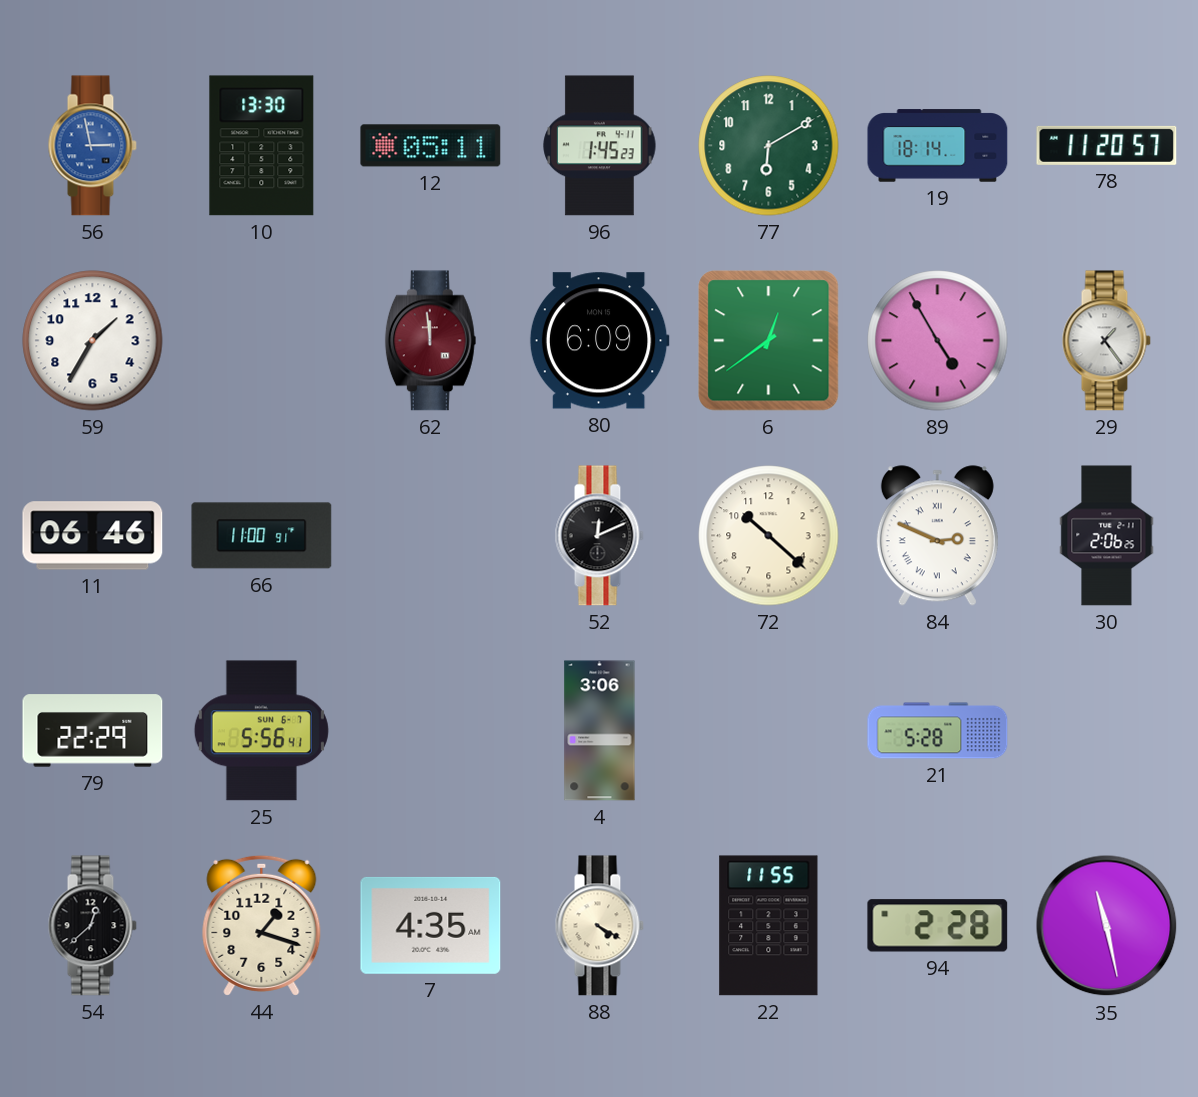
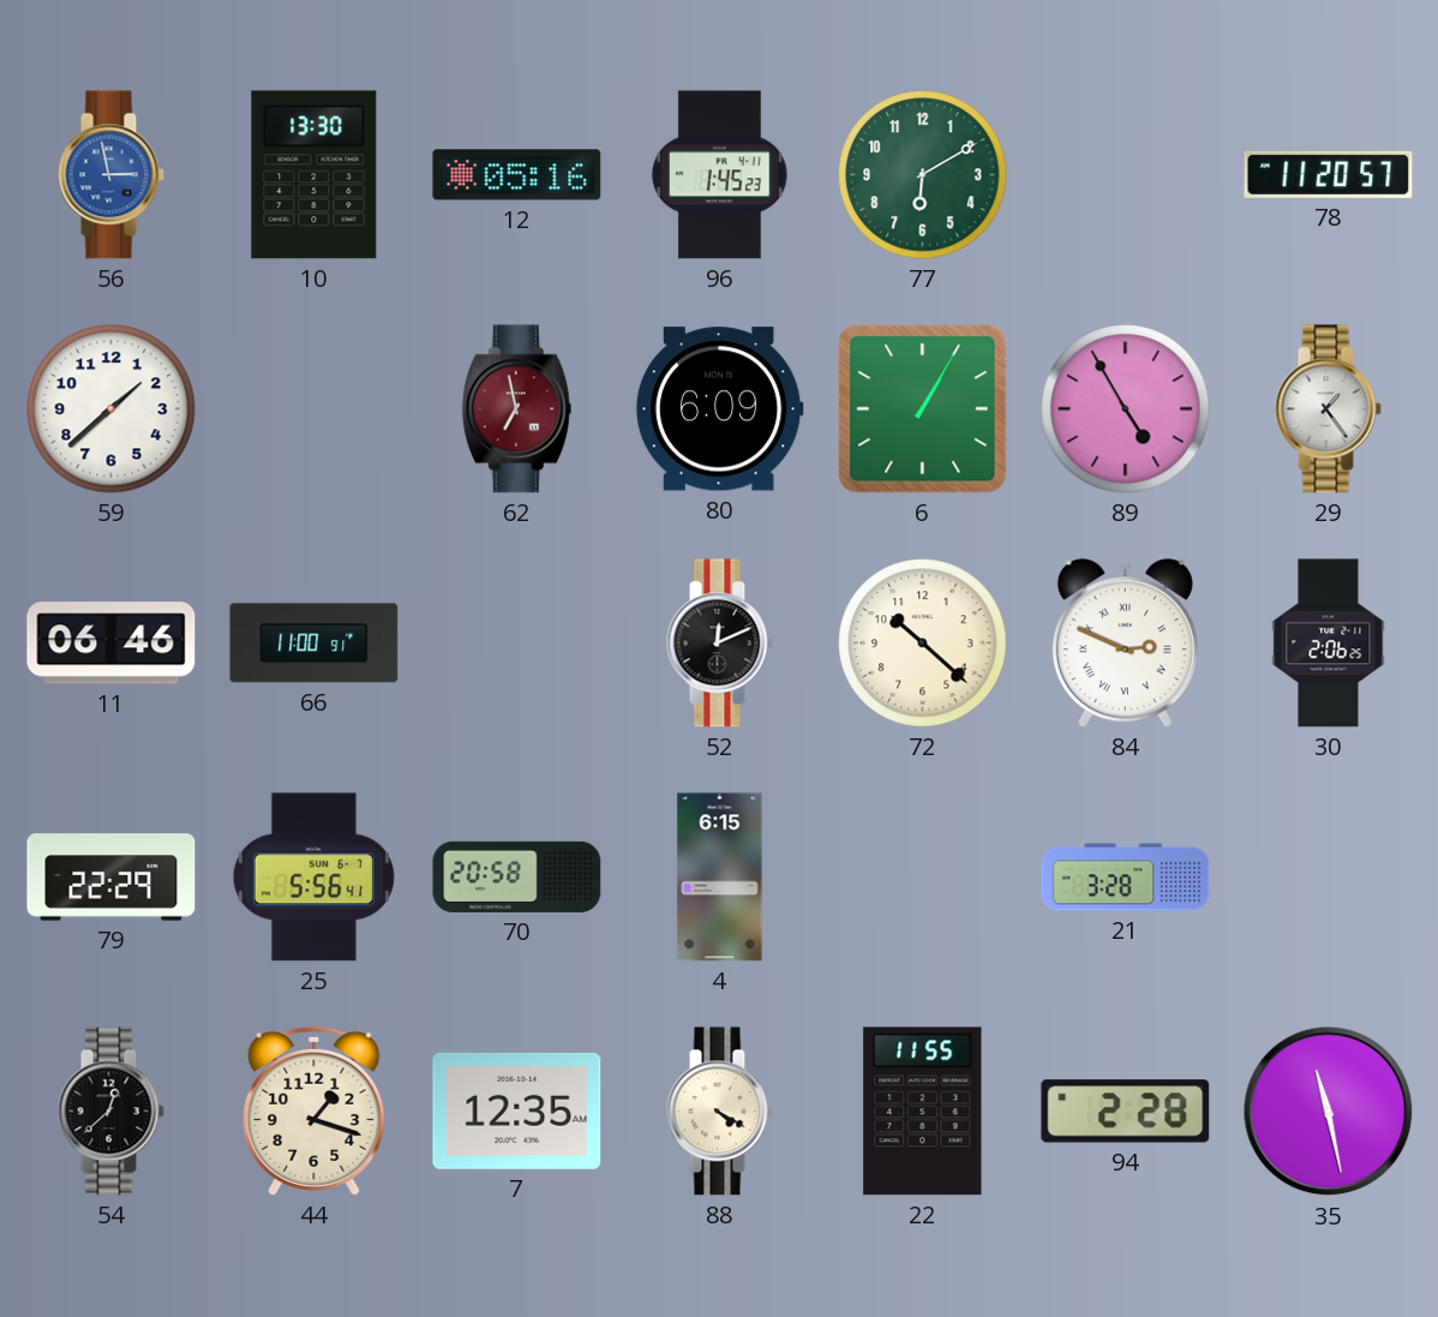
12: 05:11 -> 05:16 (517, 175)
19: 18:14 -> none (938, 146)
59: 1:35 -> 1:38 (112, 409)
62: 11:59 -> 6:58 (516, 409)
6: 12:39 -> 1:05 (923, 409)
70: none -> 20:58 (517, 876)
4: 3:06 -> 6:15 (720, 878)
21: 5:28 -> 3:28 (1126, 878)
7: 4:35 -> 12:35 (517, 1111)
